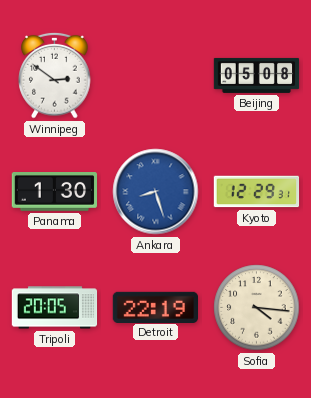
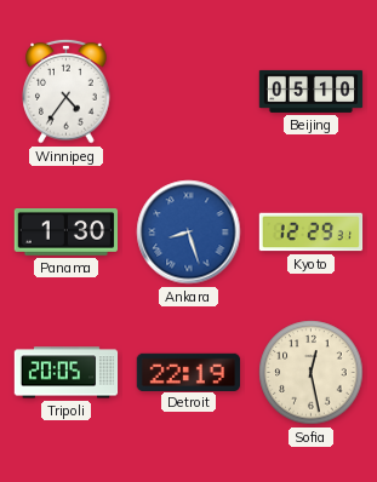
Winnipeg: 2:51 -> 4:36 (67, 91)
Beijing: 05:08 -> 05:10 (312, 91)
Sofia: 4:16 -> 12:28 (312, 373)
